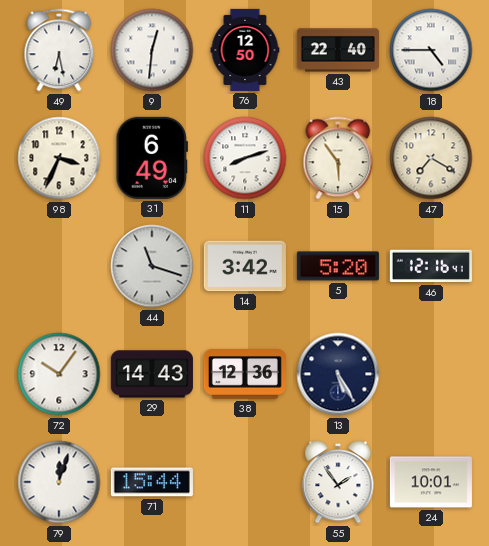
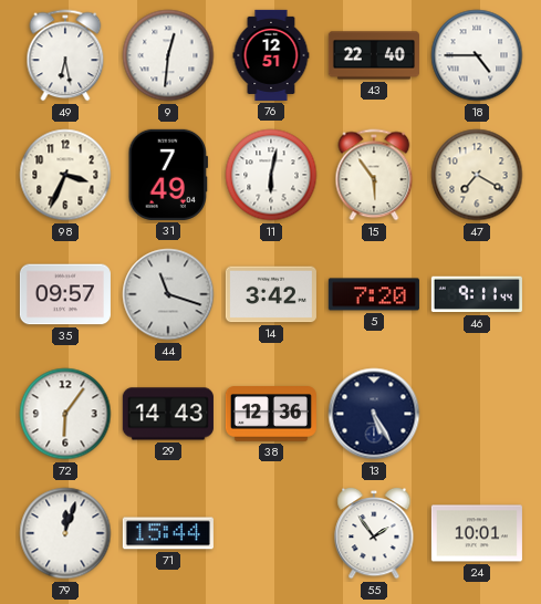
76: 12:50 -> 12:51 (271, 55)
31: 6:49 -> 7:49 (167, 175)
11: 8:12 -> 6:02 (271, 175)
35: none -> 09:57 (65, 294)
5: 5:20 -> 7:20 (374, 294)
46: 12:16 -> 9:11 (477, 294)
72: 10:06 -> 6:06 (65, 414)
